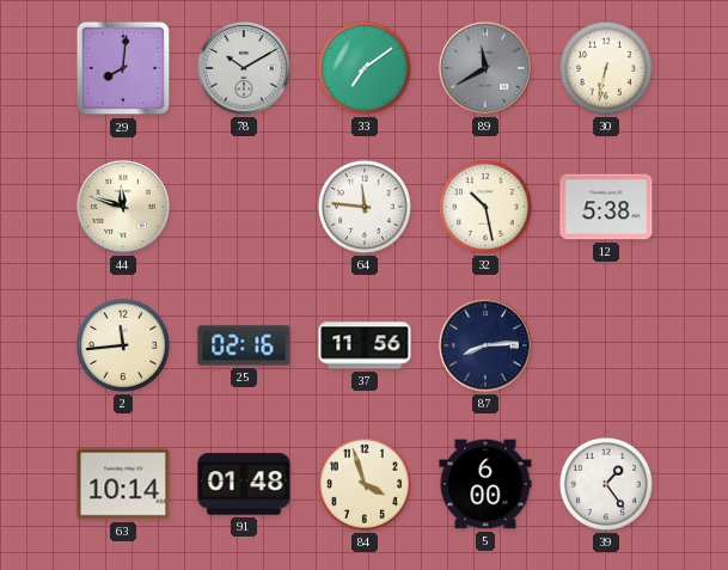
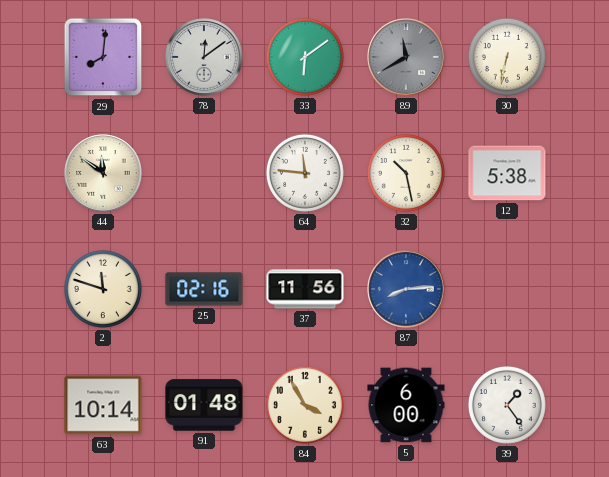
78: 10:10 -> 12:09 (204, 57)
33: 7:09 -> 6:09 (305, 57)
44: 11:48 -> 11:51 (103, 173)
2: 11:44 -> 11:48 (103, 289)
87 dial: navy -> blue (406, 289)
84: 3:57 -> 3:55 (305, 405)
